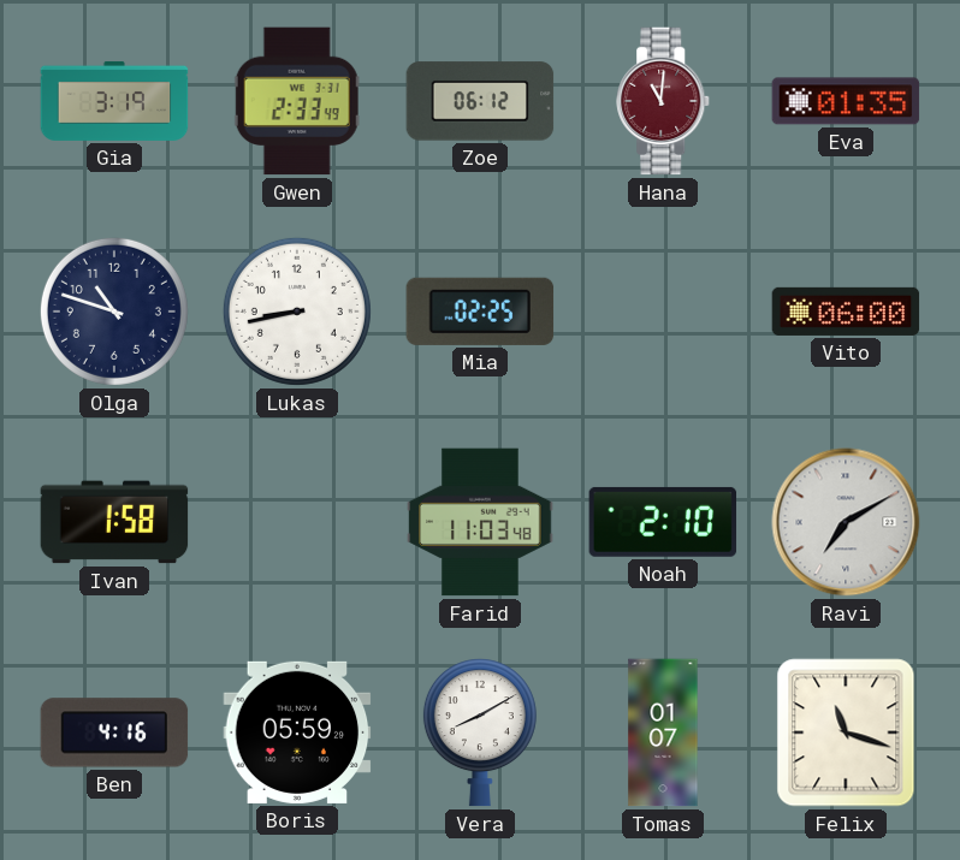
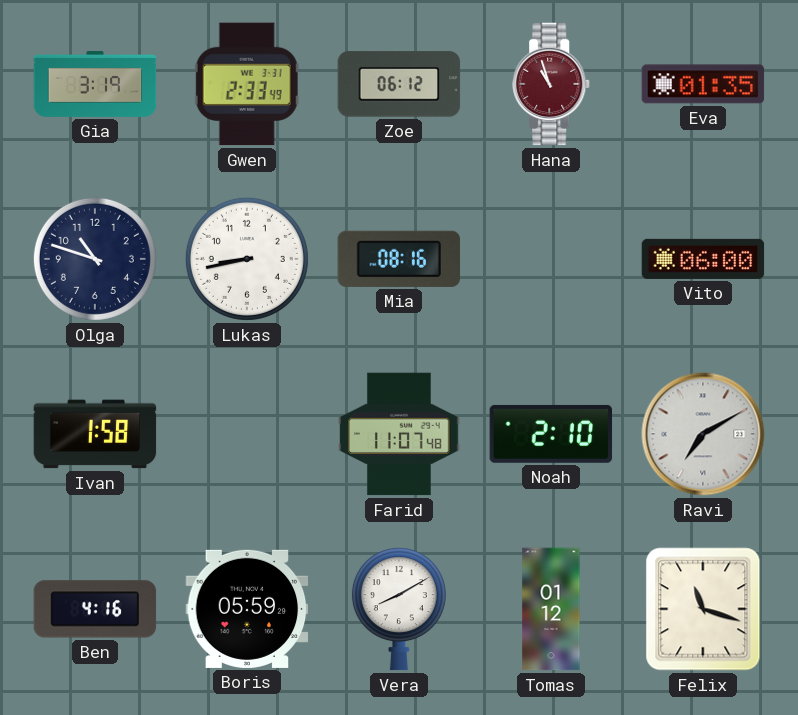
Hana: 11:01 -> 10:57 (552, 84)
Mia: 02:25 -> 08:16 (399, 259)
Farid: 11:03 -> 11:07 (399, 434)
Tomas: 01:07 -> 01:12 (551, 609)
